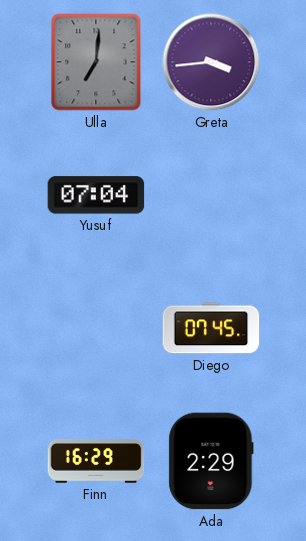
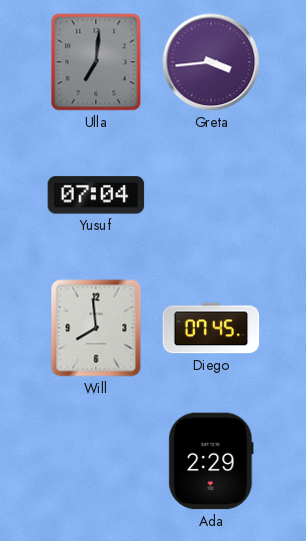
Will: none -> 7:59 (96, 328)
Finn: 16:29 -> none (96, 461)
